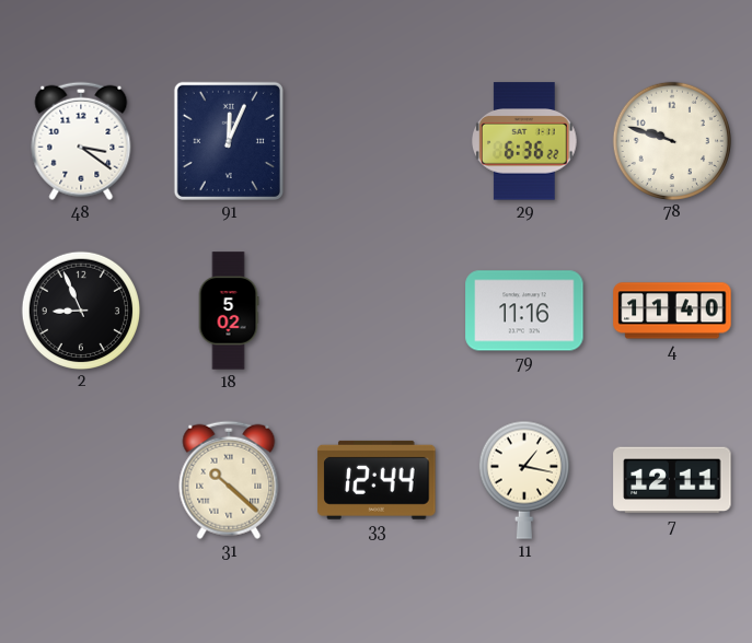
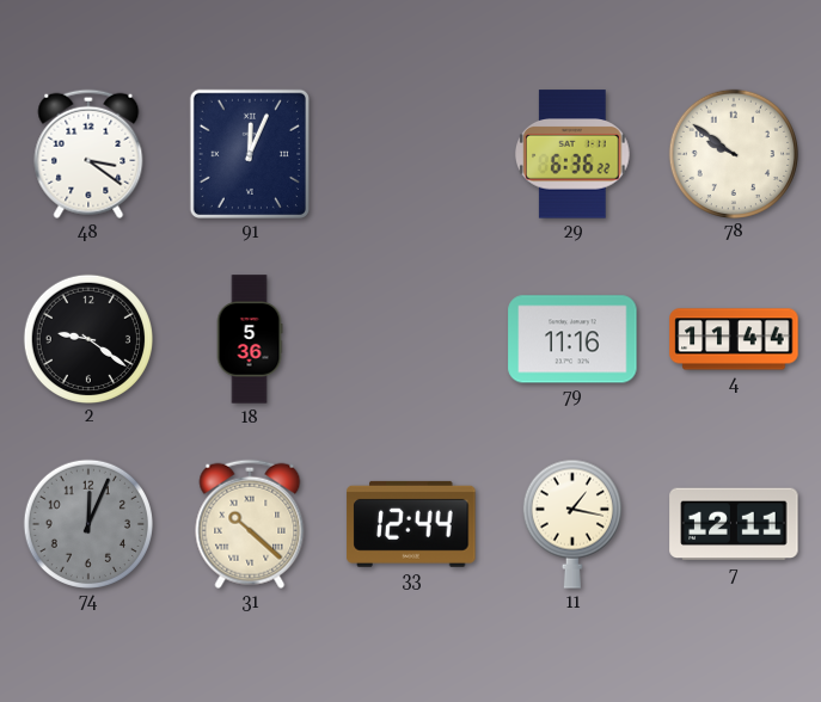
78: 9:48 -> 9:51 (733, 153)
2: 8:56 -> 9:21 (87, 338)
18: 5:02 -> 5:36 (250, 339)
4: 11:40 -> 11:44 (734, 339)
74: none -> 12:04 (87, 523)
